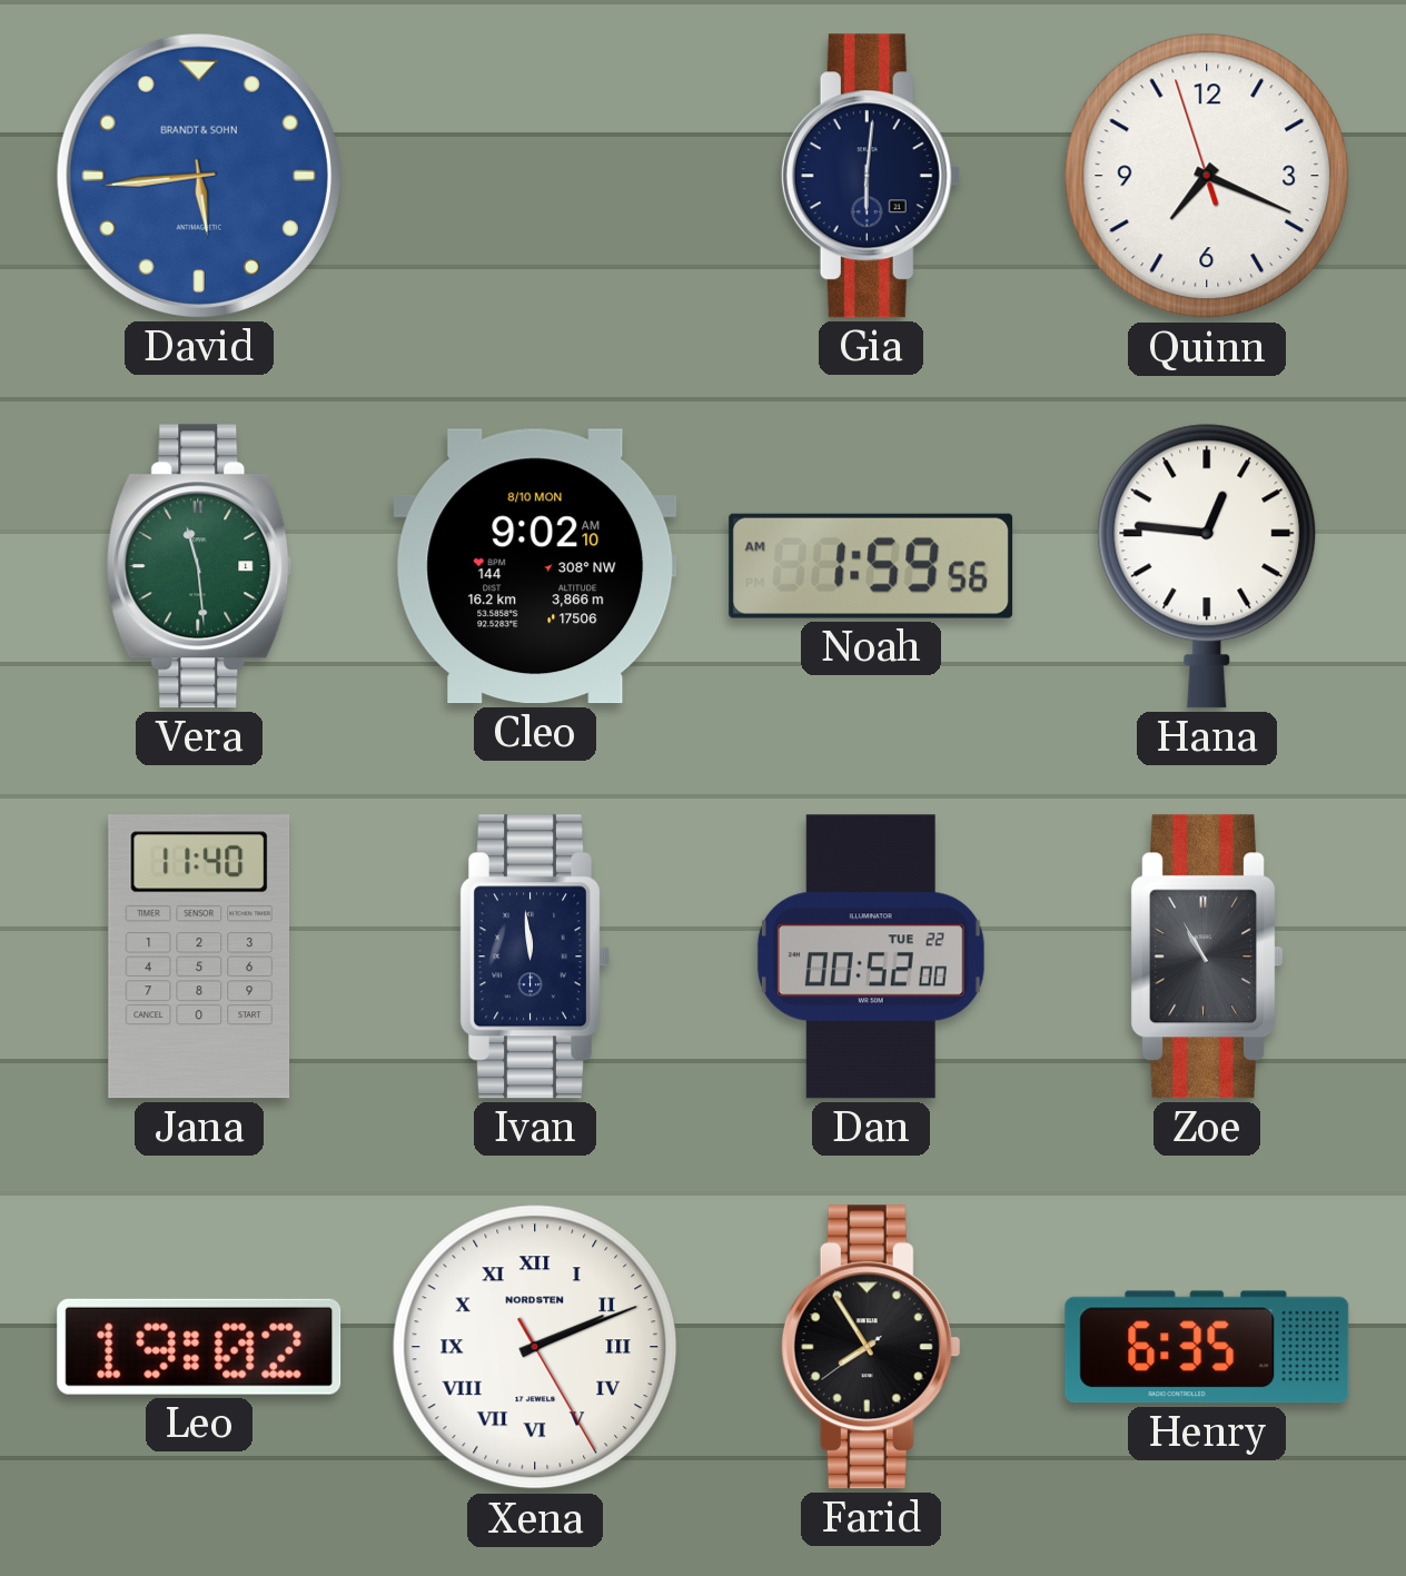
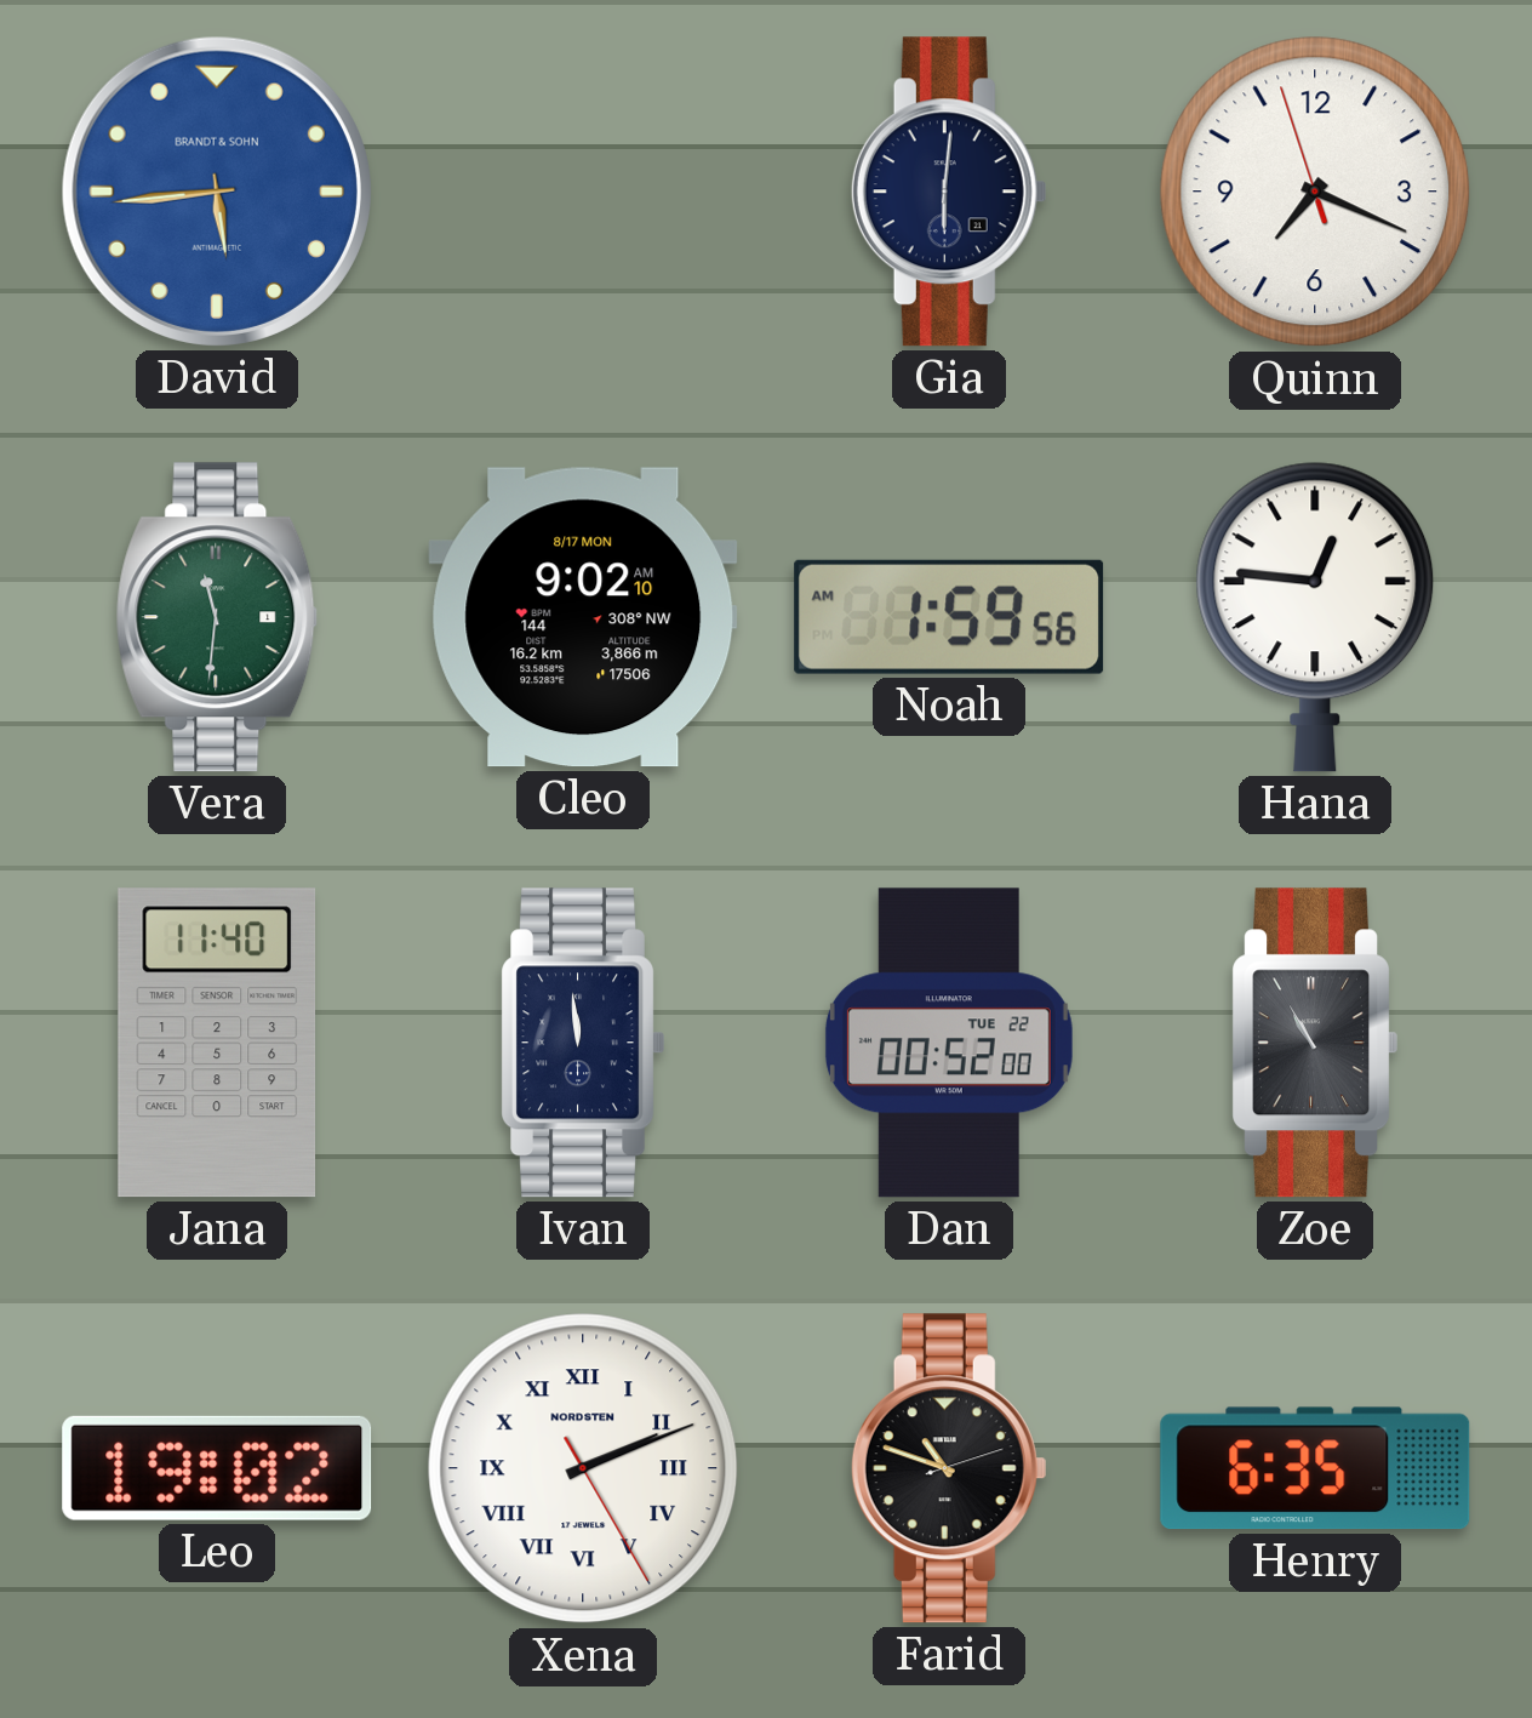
Vera: 11:29 -> 11:31 (217, 617)
Cleo date: 8/10 MON -> 8/17 MON (583, 617)
Farid: 7:54 -> 10:48 (949, 1468)
